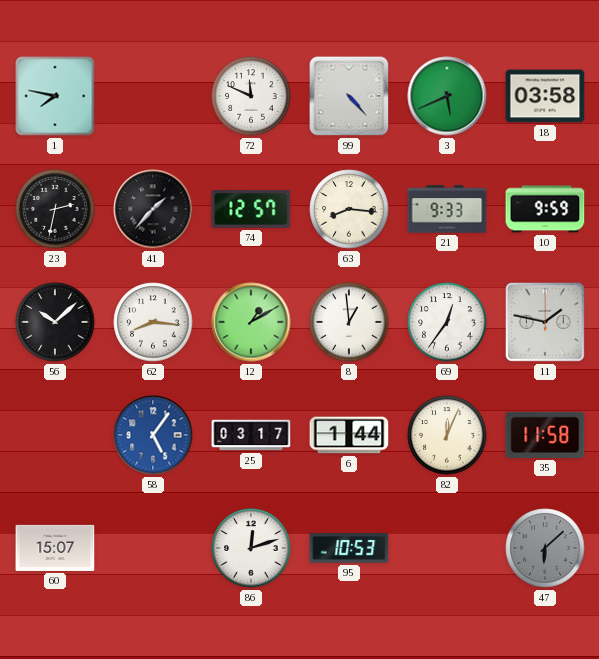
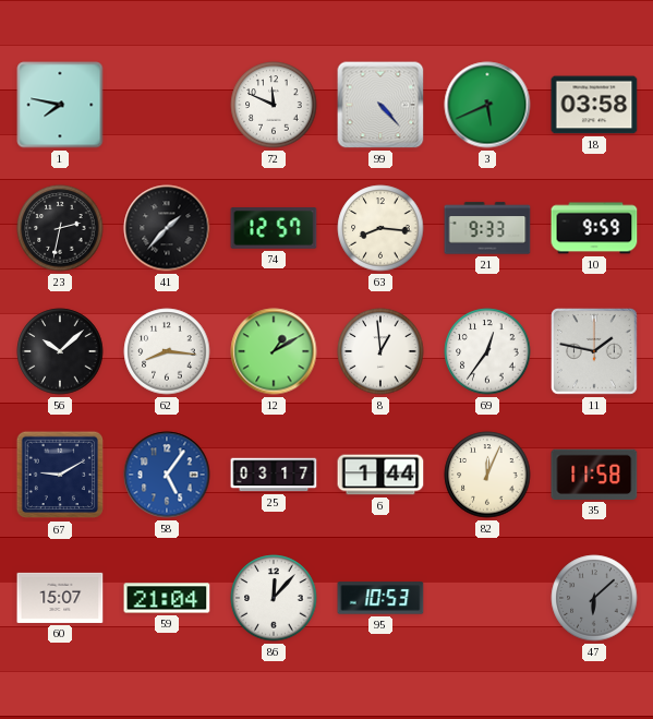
67: none -> 9:10 (60, 475)
59: none -> 21:04 (167, 598)
86: 12:12 -> 12:07 (274, 598)
